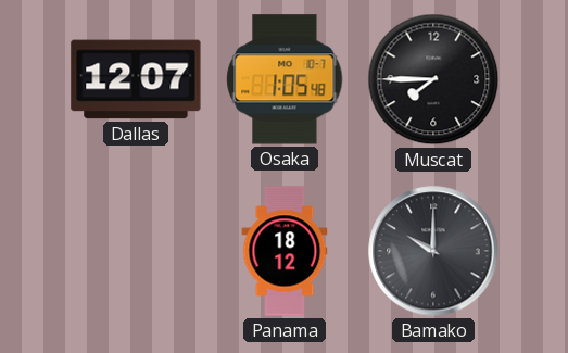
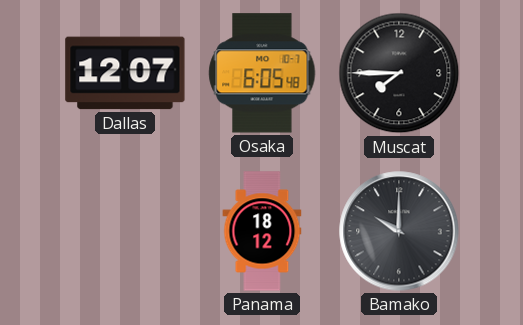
Osaka: 1:05 -> 6:05 (262, 73)
